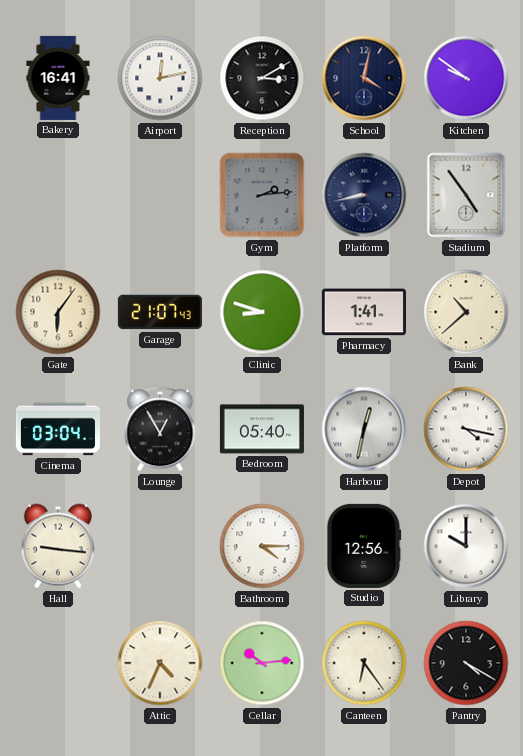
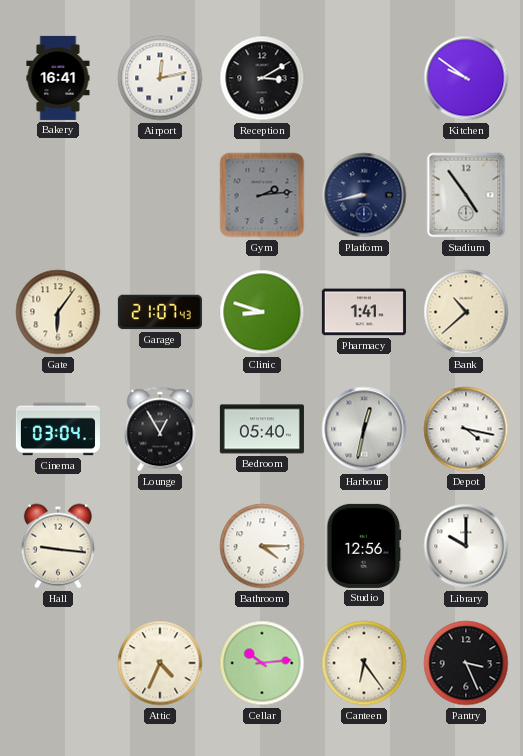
School: 4:02 -> none (364, 78)
Pantry: 4:20 -> 3:26 (466, 663)
